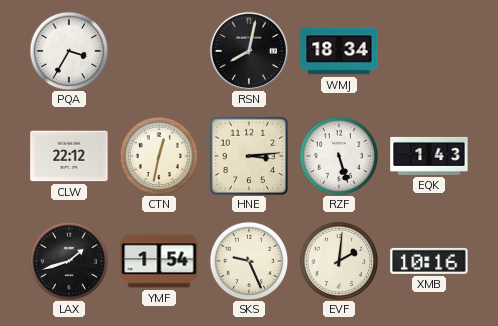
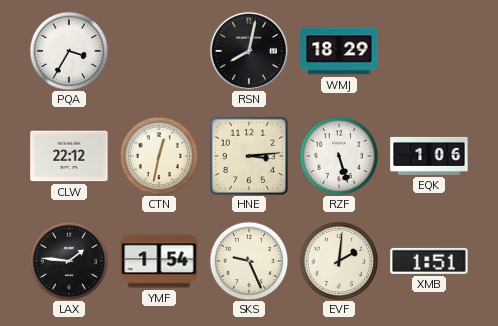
WMJ: 18:34 -> 18:29 (339, 51)
EQK: 1:43 -> 1:06 (429, 156)
LAX: 1:42 -> 1:46 (69, 261)
XMB: 10:16 -> 1:51 (429, 261)
